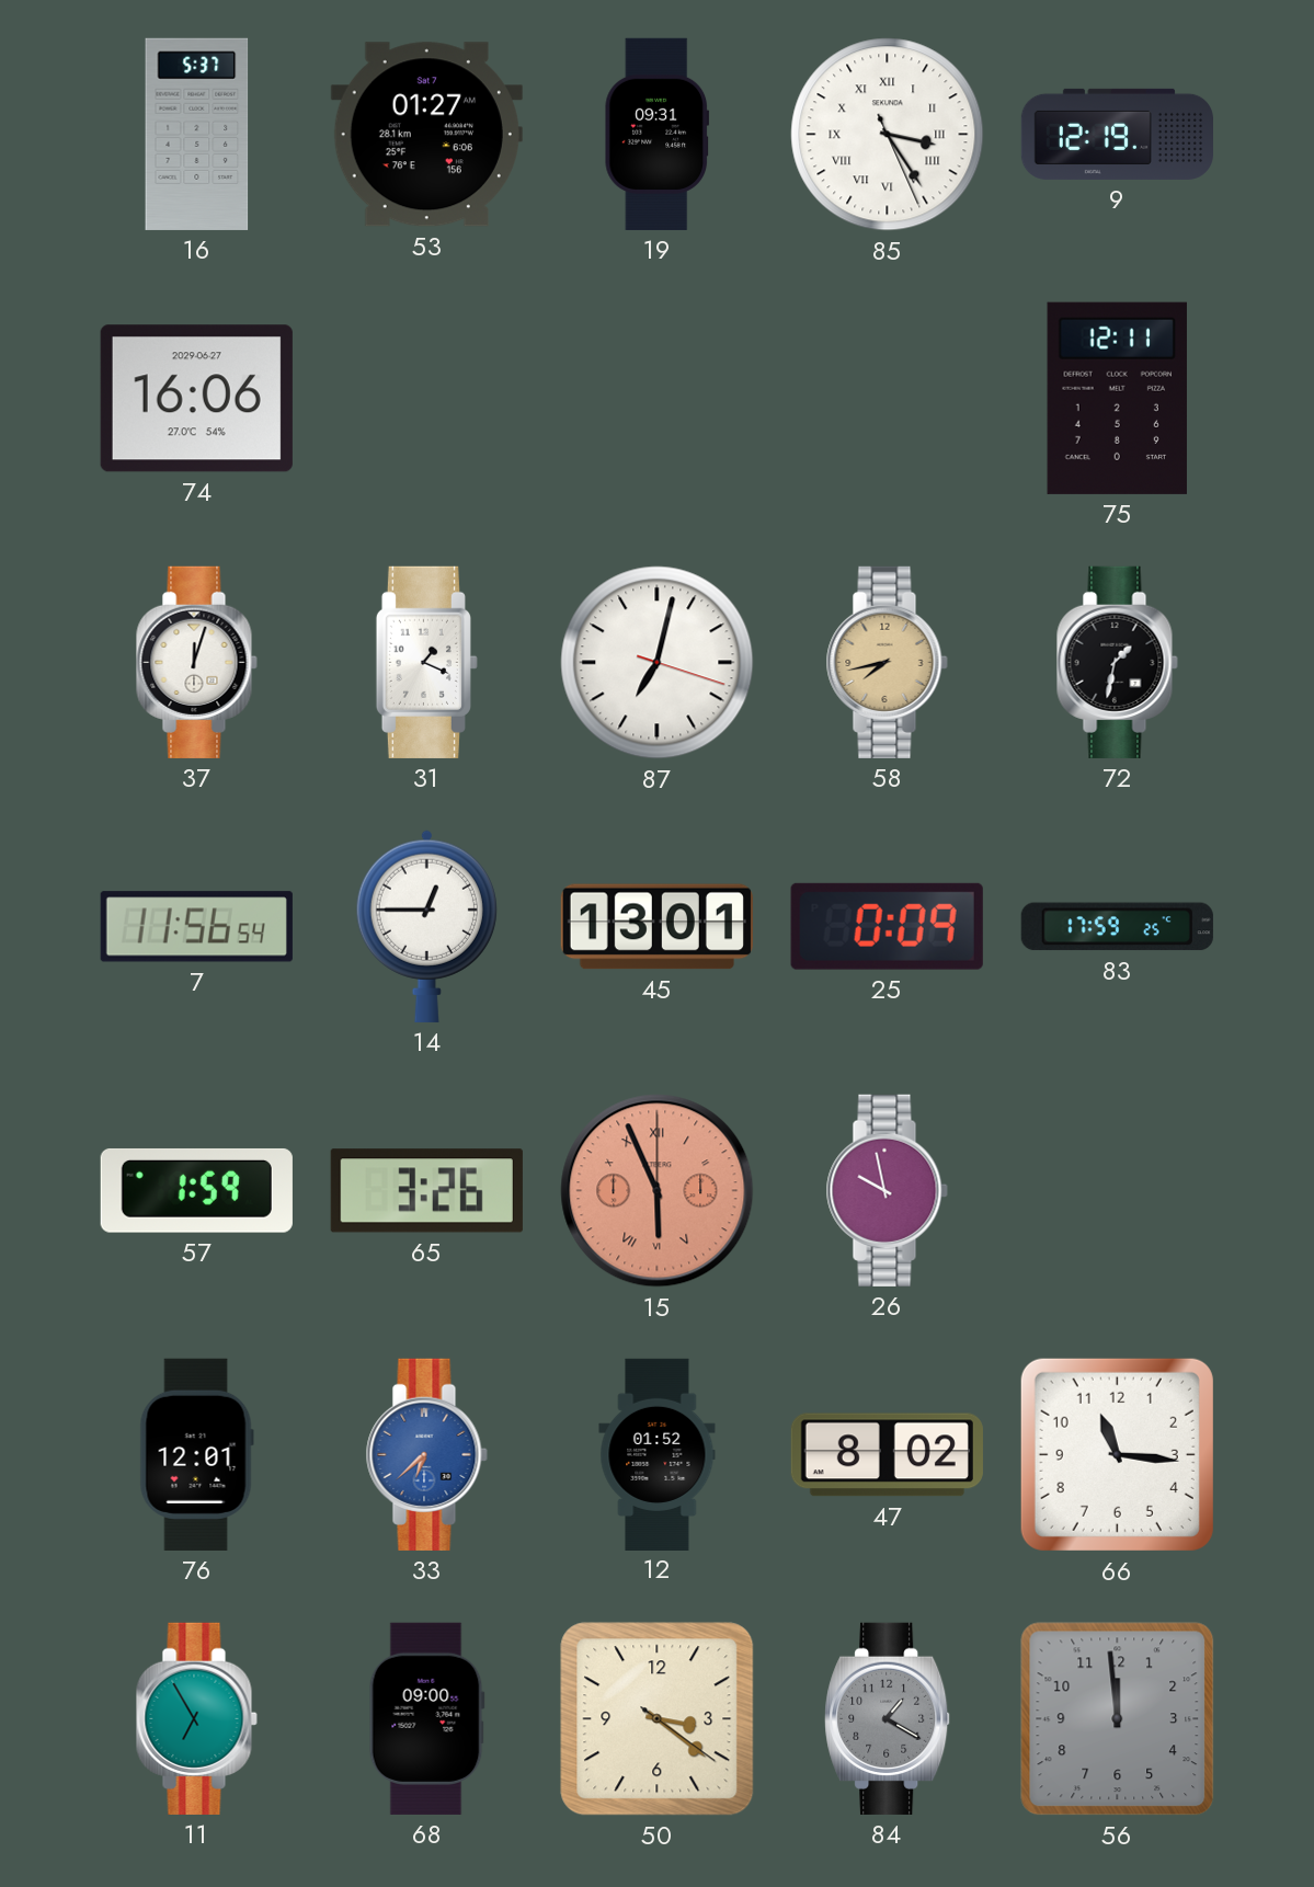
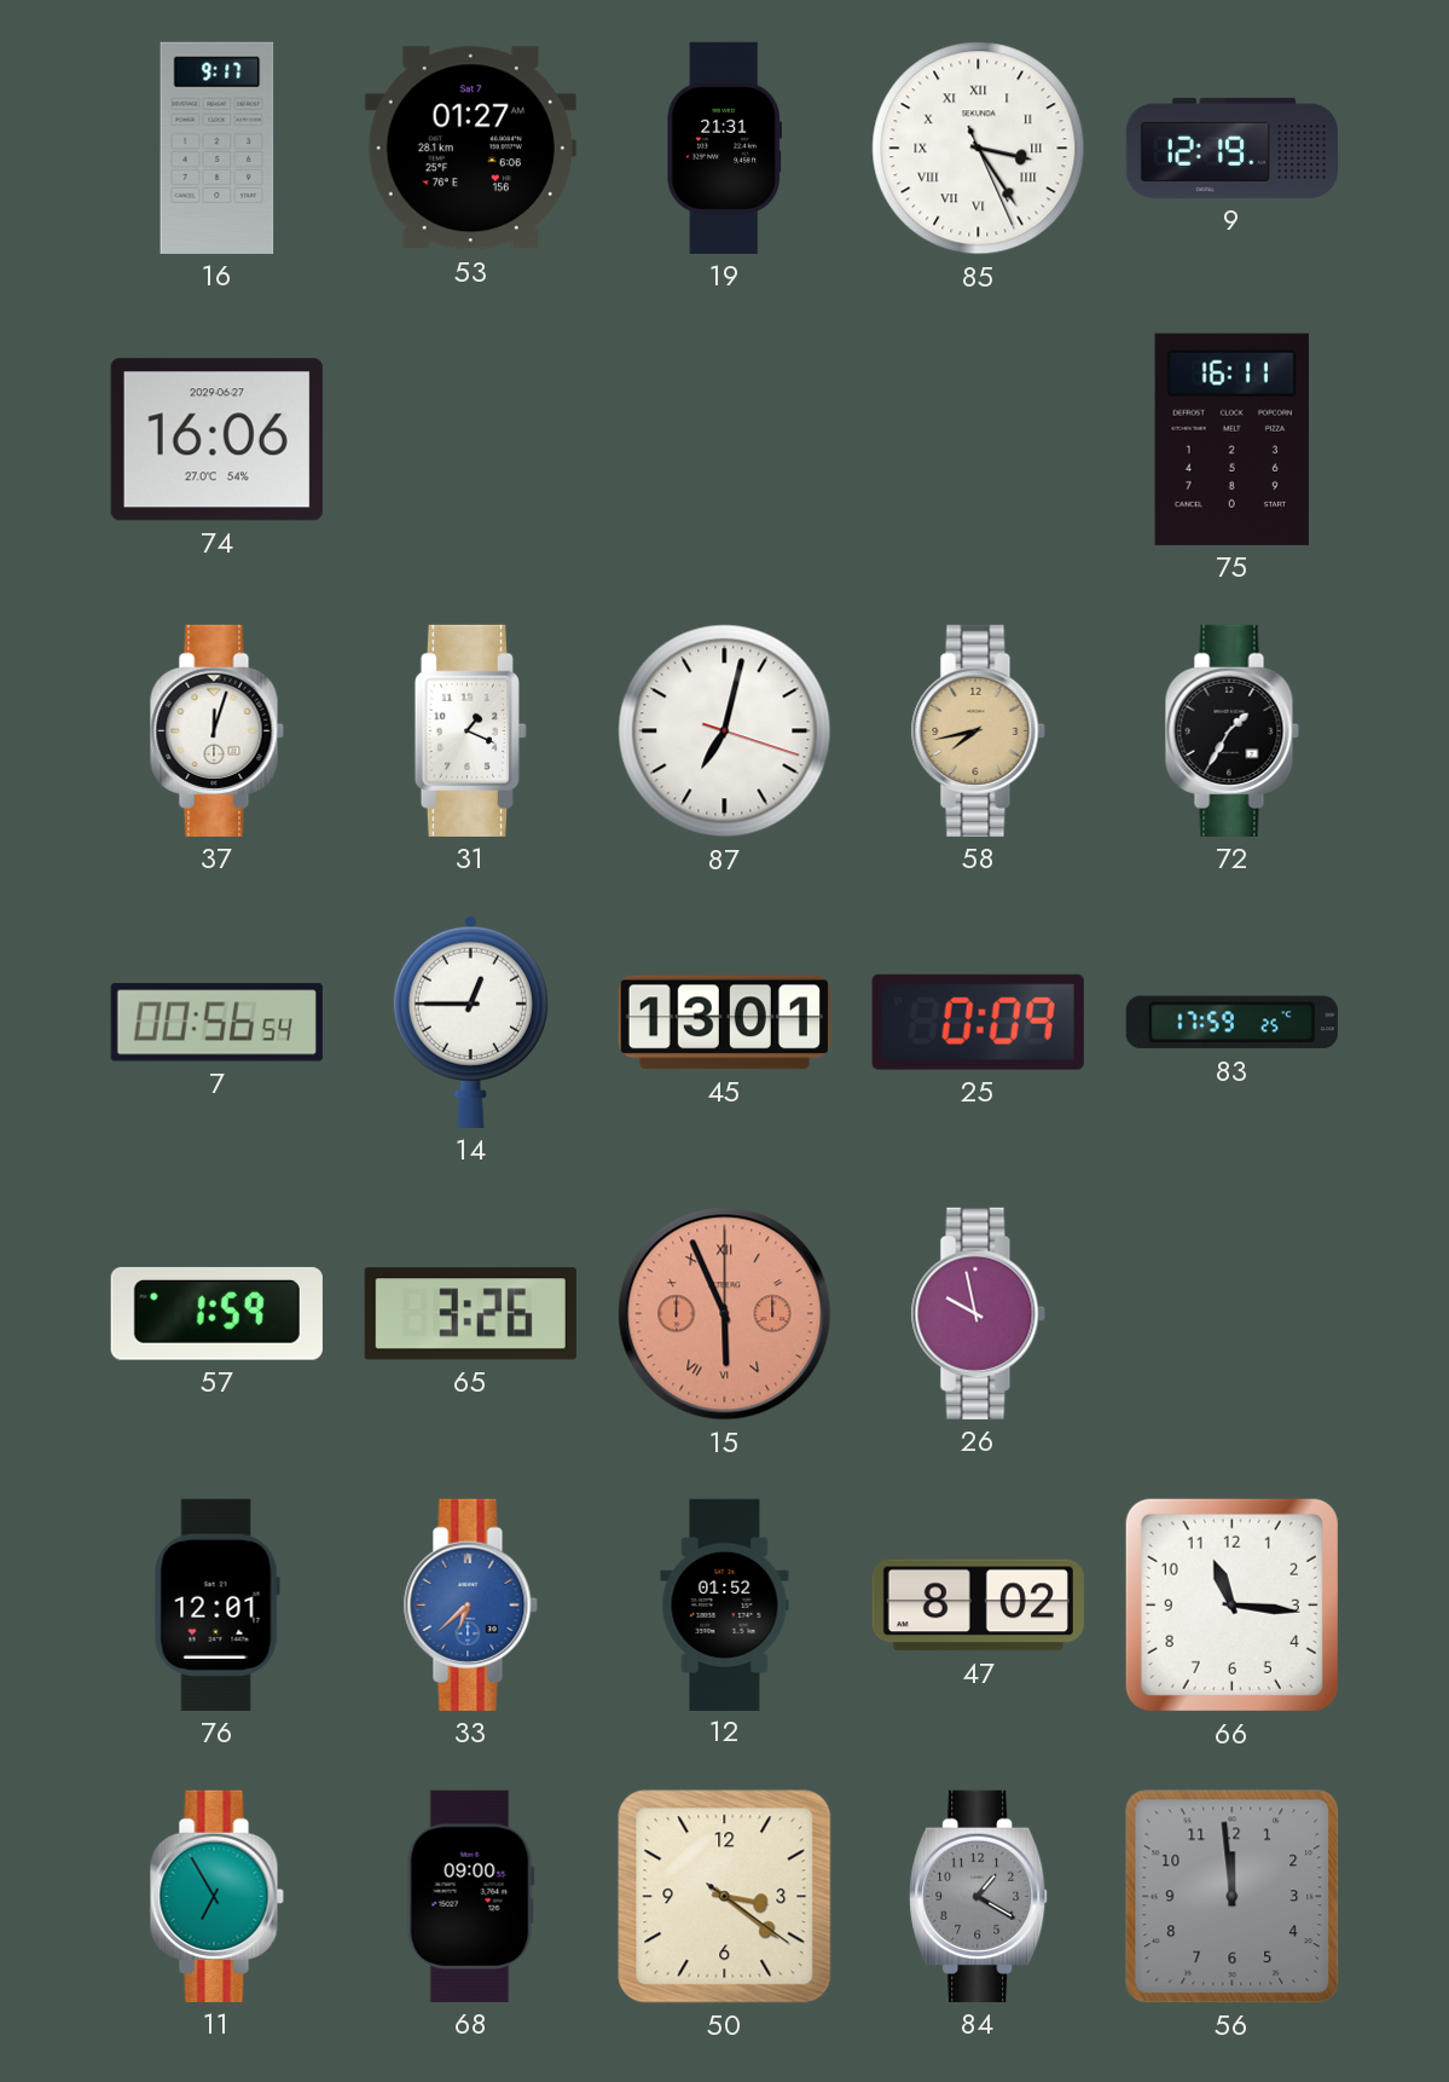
16: 5:37 -> 9:17 (218, 148)
19: 09:31 -> 21:31 (724, 148)
75: 12:11 -> 16:11 (1231, 439)
72: 1:32 -> 1:35 (1231, 730)
7: 11:56 -> 00:56 (216, 1023)
